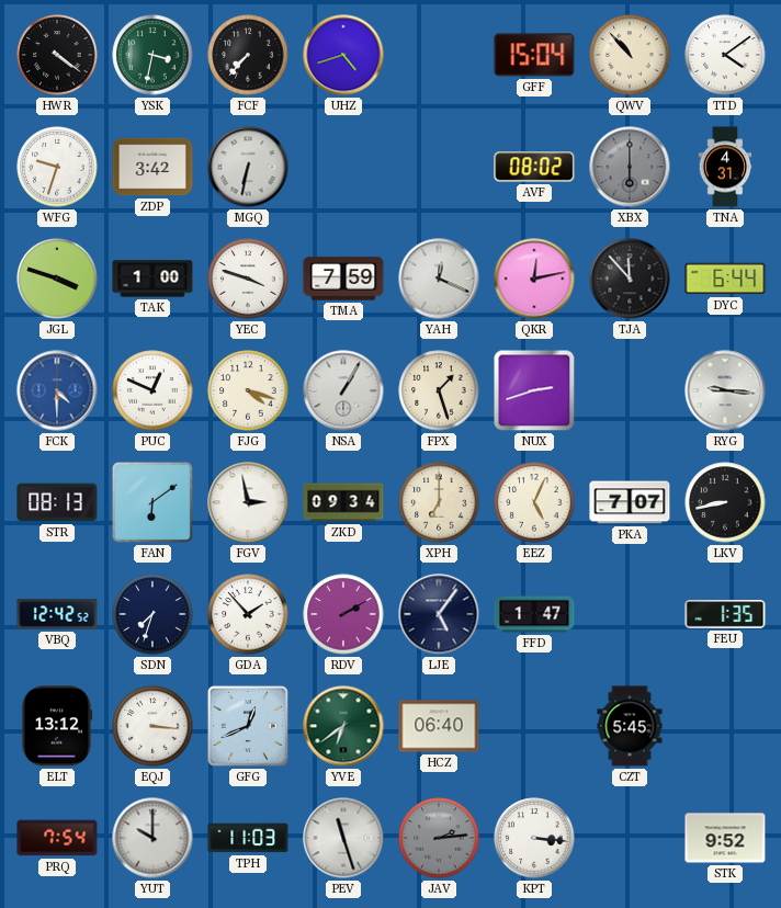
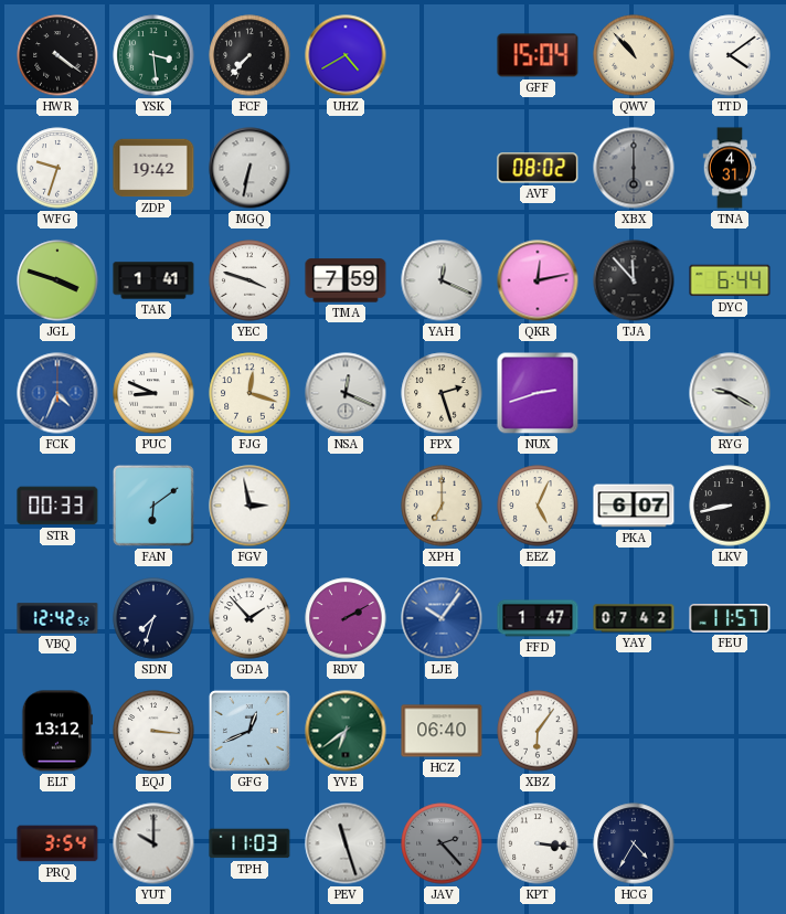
YSK: 3:32 -> 3:29 (153, 55)
UHZ: 4:42 -> 4:40 (346, 55)
ZDP: 3:42 -> 19:42 (153, 168)
TAK: 1:00 -> 1:41 (153, 280)
FCK: 4:30 -> 4:34 (57, 393)
PUC: 12:49 -> 8:49 (153, 393)
FJG: 4:18 -> 12:18 (249, 393)
NSA: 1:05 -> 12:19 (346, 393)
FPX: 1:27 -> 2:27 (442, 393)
RYG: 9:16 -> 9:20 (730, 393)
STR: 08:13 -> 00:33 (57, 506)
ZKD: 09:34 -> none (343, 502)
PKA: 7:07 -> 6:07 (634, 506)
LJE: 5:06 -> 10:06 (442, 618)
LJE dial: navy -> blue (442, 618)
YAY: none -> 07:42 (634, 618)
FEU: 1:35 -> 11:57 (730, 619)
XBZ: none -> 6:06 (538, 731)
CZT: 5:45 -> none (630, 726)
PRQ: 7:54 -> 3:54 (57, 843)
JAV: 2:14 -> 2:23 (442, 843)
HCG: none -> 4:35 (634, 843)
STK: 9:52 -> none (725, 838)
